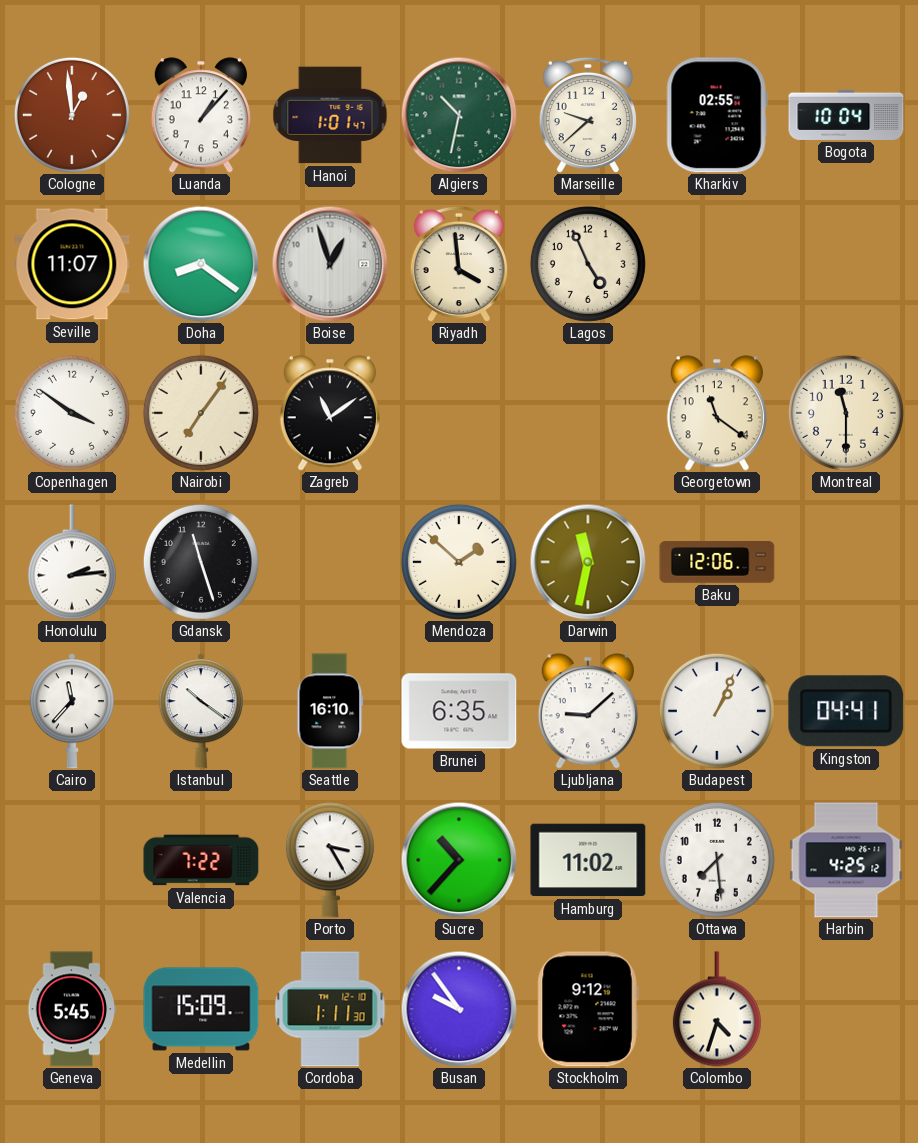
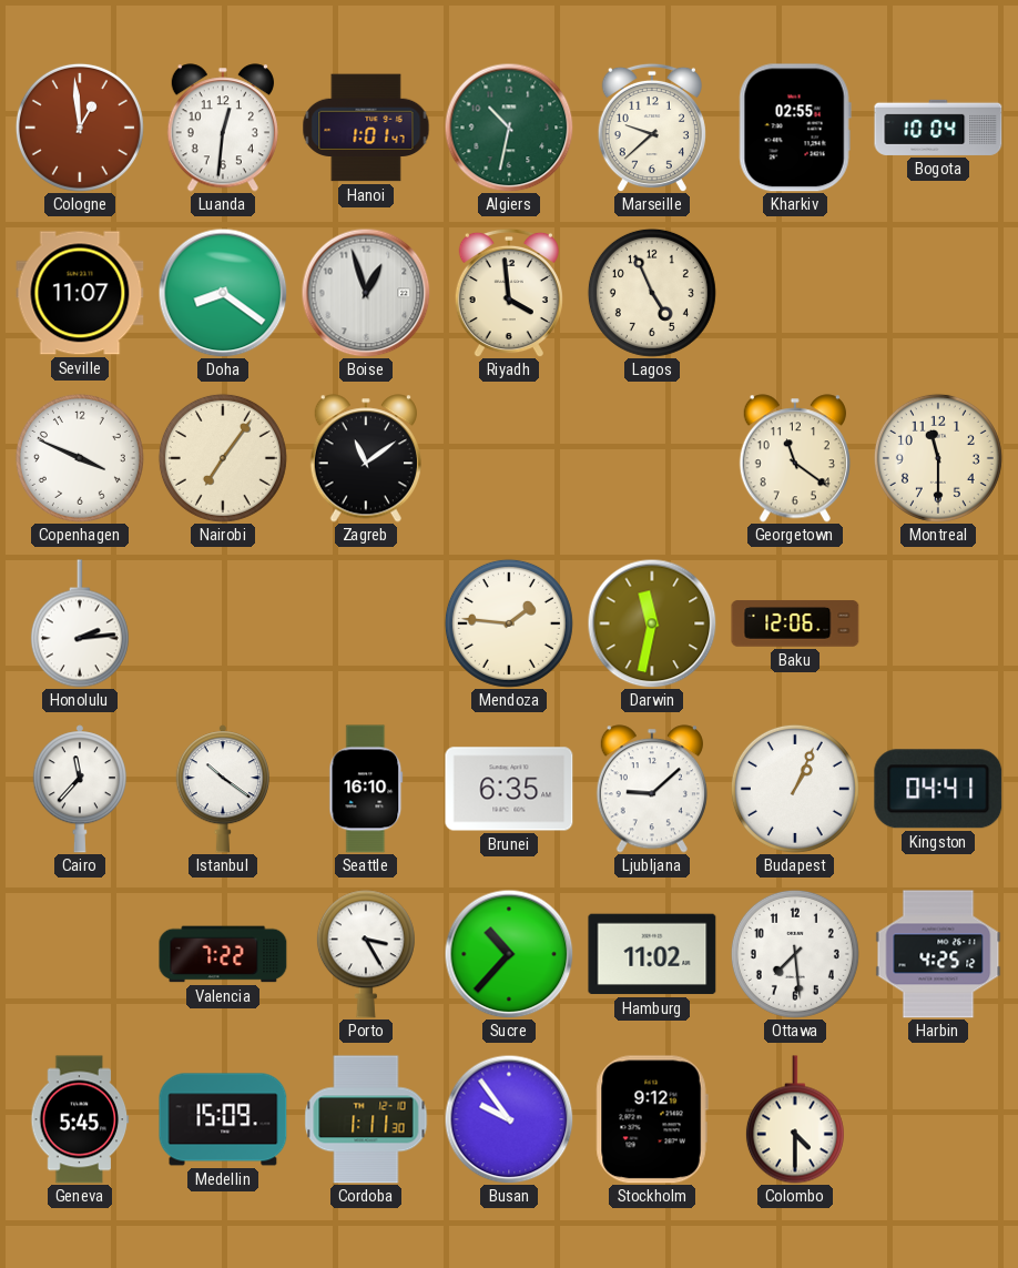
Luanda: 1:07 -> 12:31 (223, 128)
Copenhagen: 3:51 -> 3:49 (80, 458)
Gdansk: 11:27 -> none (201, 562)
Mendoza: 1:52 -> 1:46 (509, 623)
Colombo: 4:33 -> 4:30 (795, 1119)
